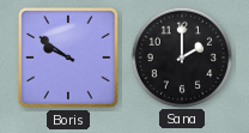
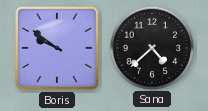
Sana: 2:00 -> 4:38 (151, 47)
